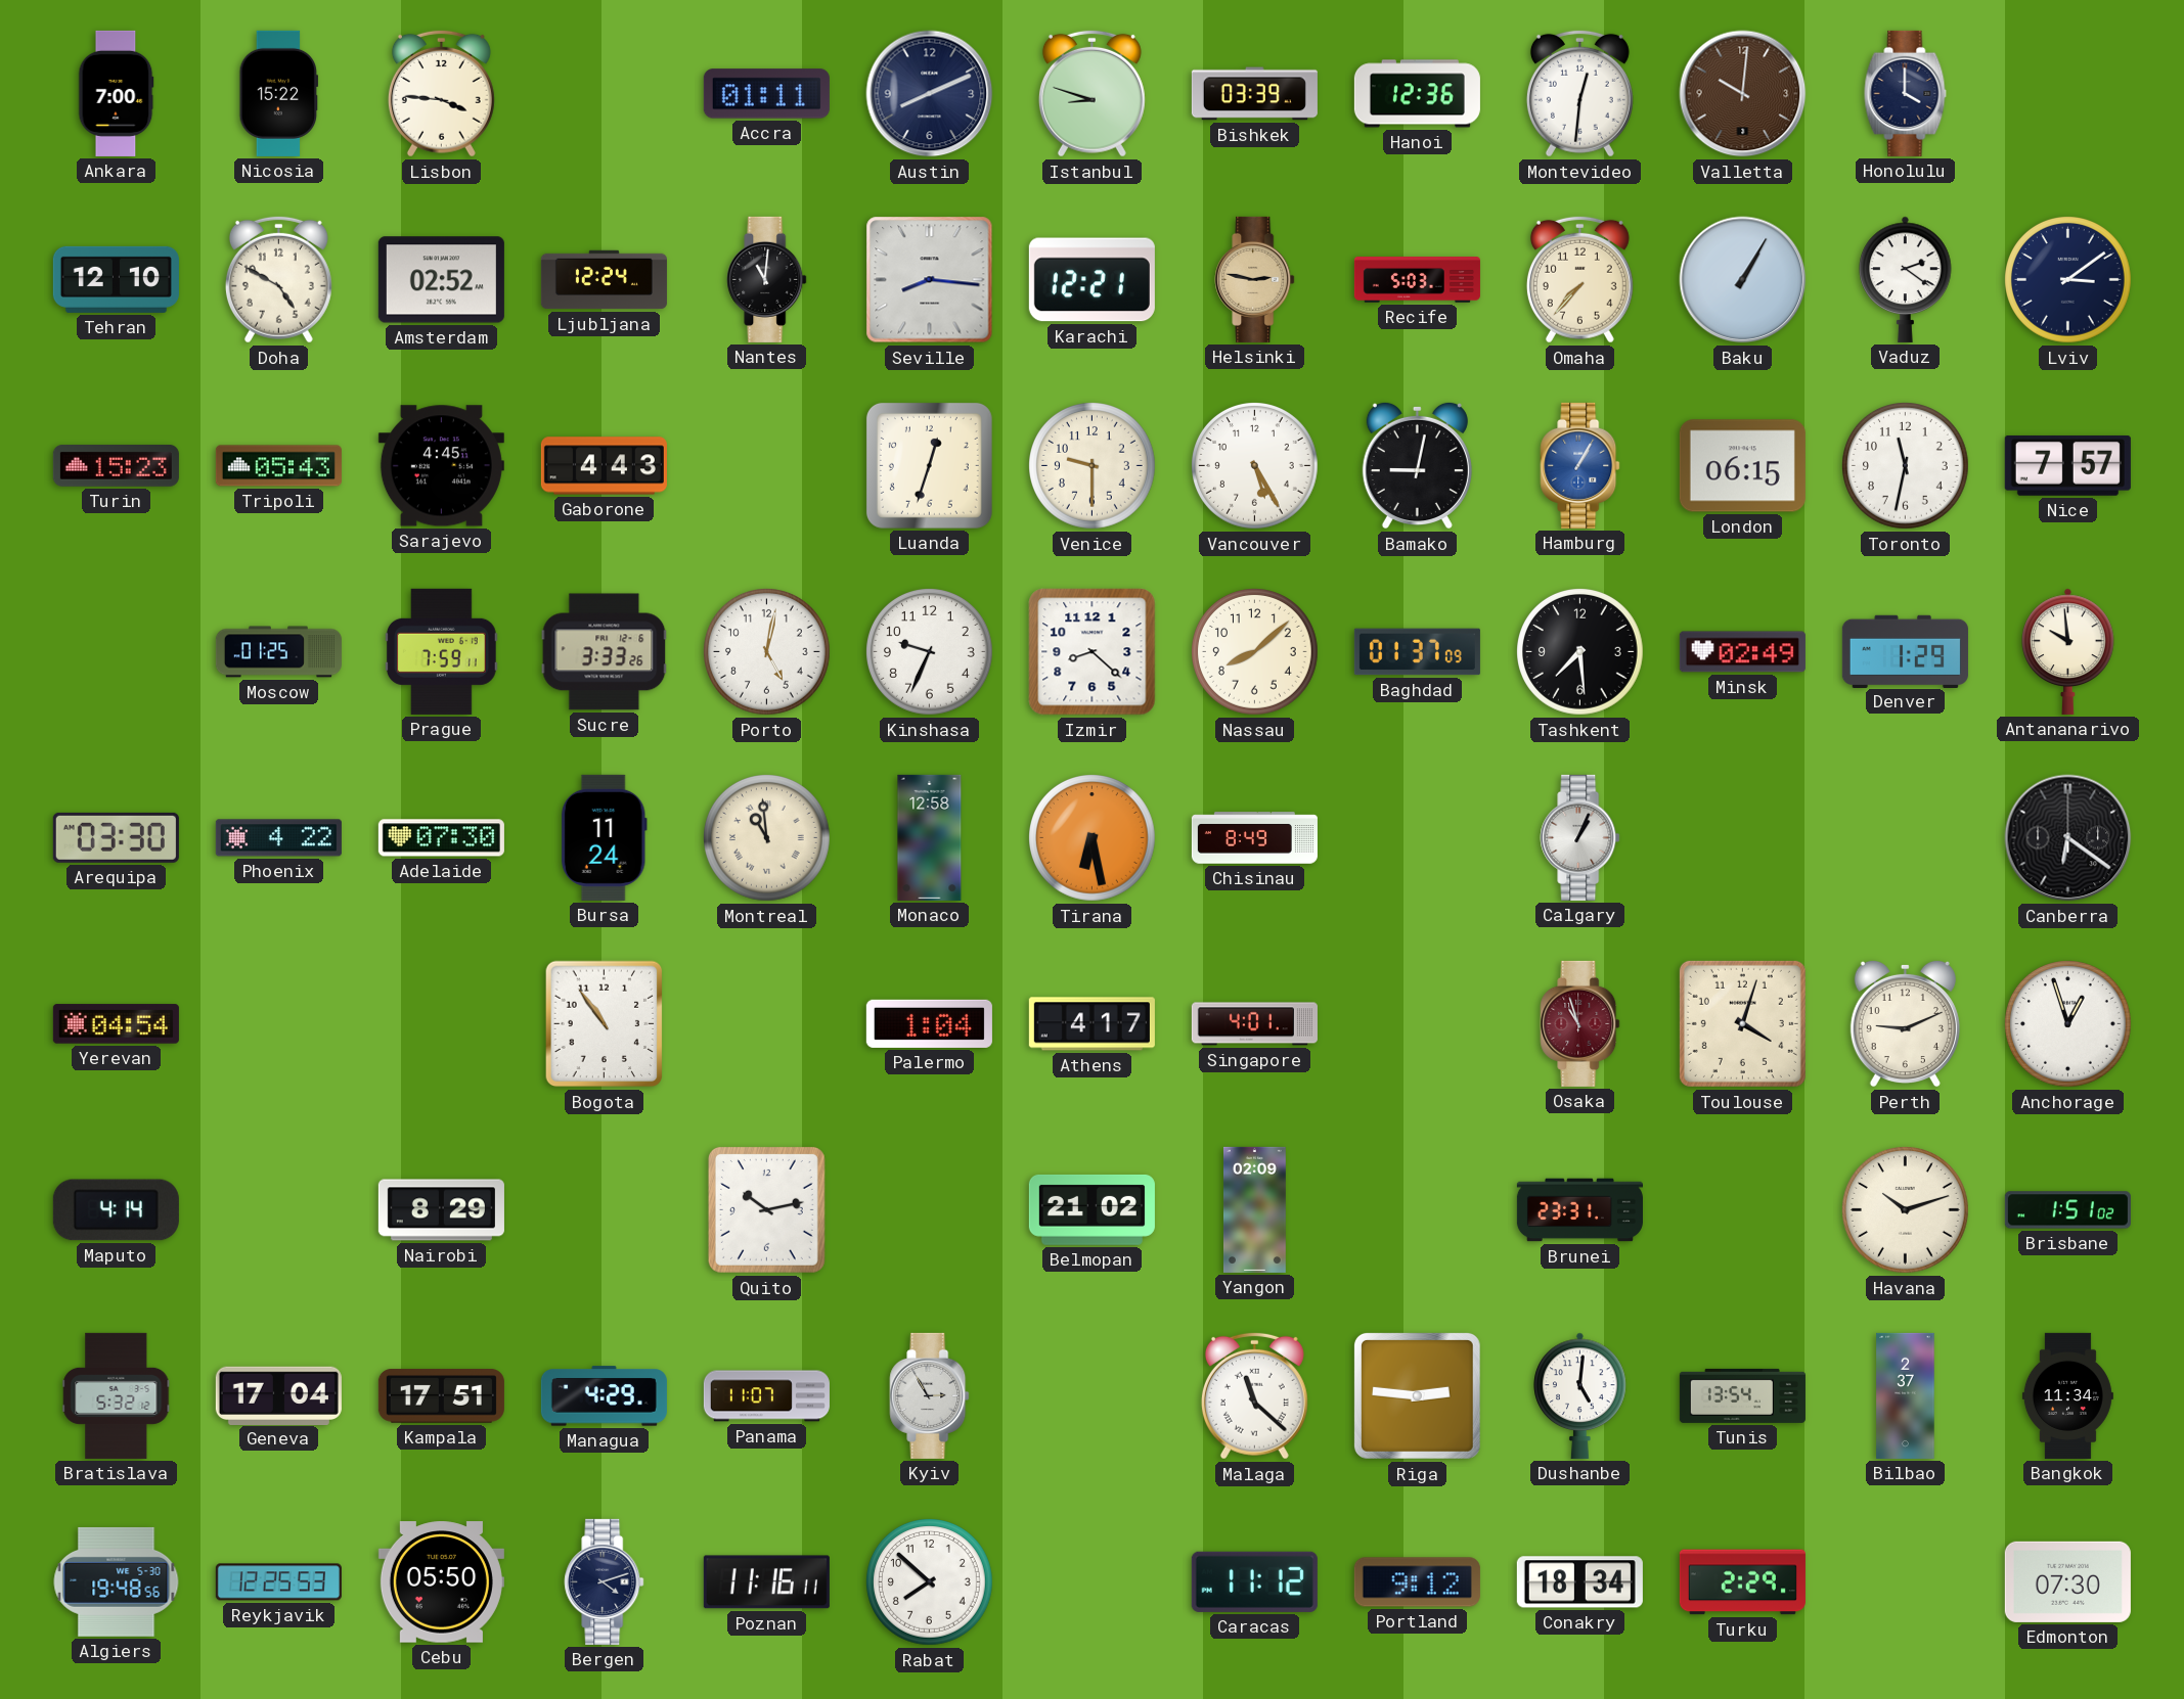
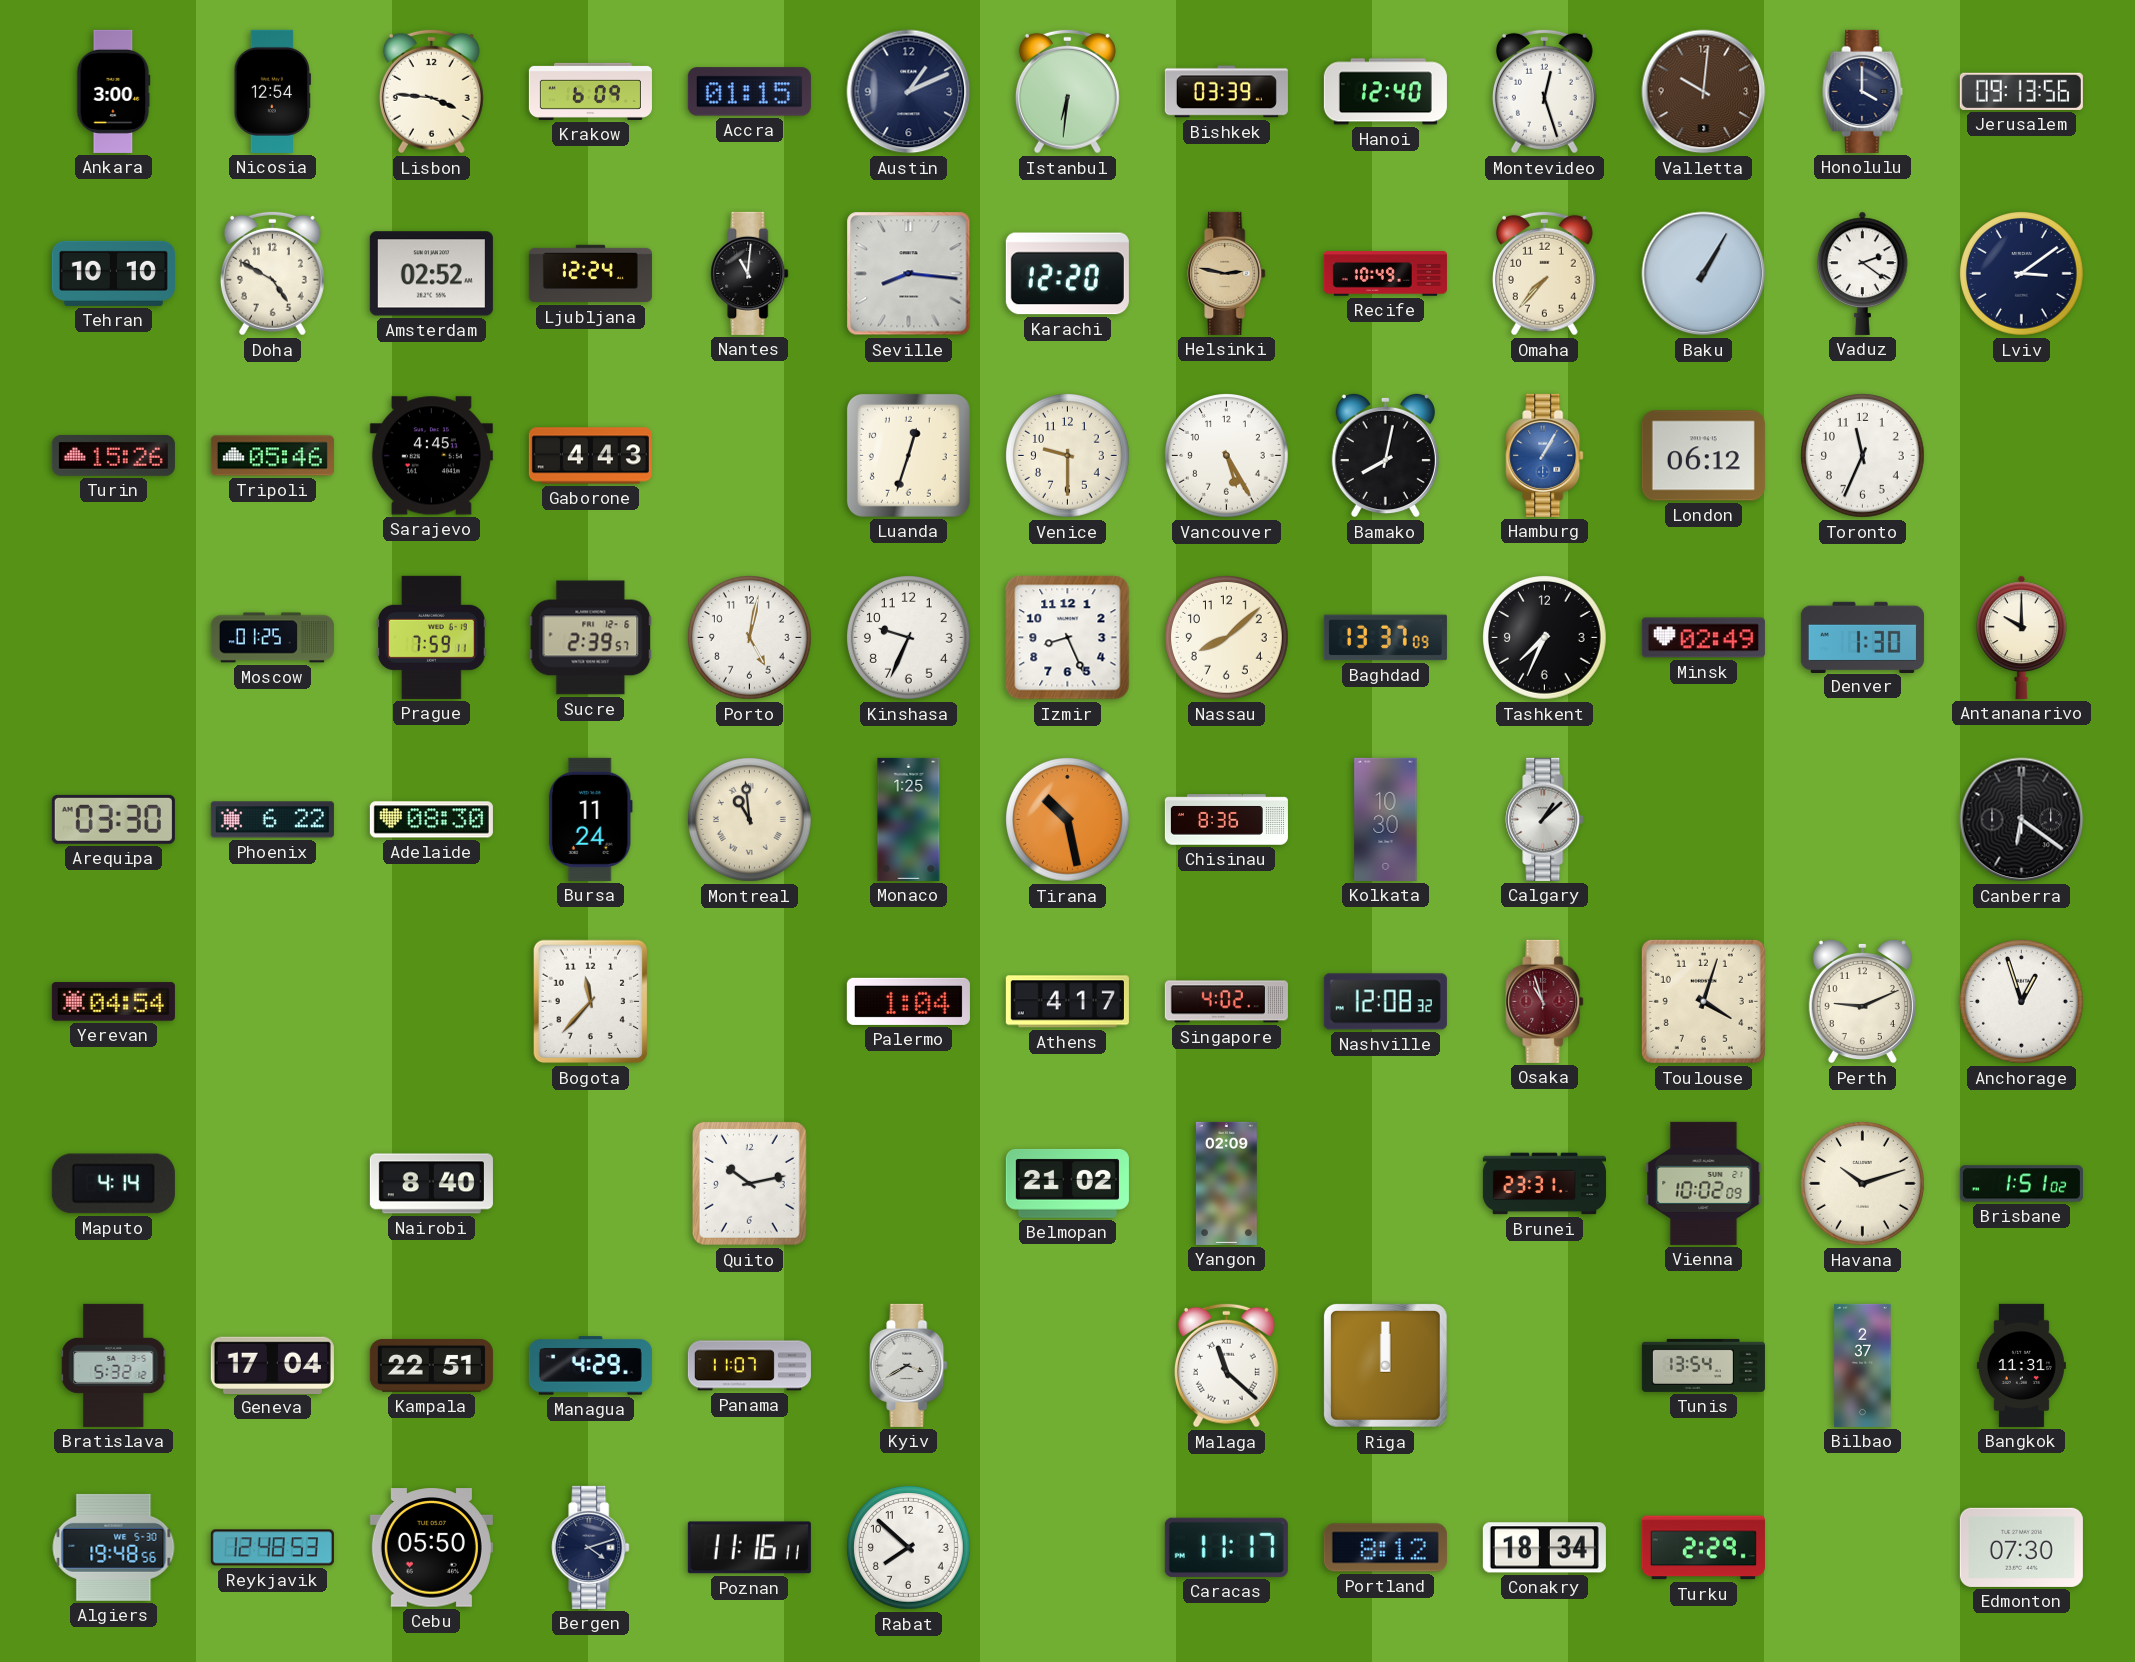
Ankara: 7:00 -> 3:00 (114, 91)
Nicosia: 15:22 -> 12:54 (272, 91)
Krakow: none -> 6:09 (590, 91)
Accra: 01:11 -> 01:15 (749, 92)
Austin: 8:11 -> 1:11 (909, 92)
Istanbul: 8:48 -> 6:31 (1067, 91)
Hanoi: 12:36 -> 12:40 (1385, 92)
Montevideo: 12:31 -> 12:27 (1544, 91)
Jerusalem: none -> 09:13 (2021, 91)
Tehran: 12:10 -> 10:10 (113, 273)
Karachi: 12:21 -> 12:20 (1067, 274)
Recife: 5:03 -> 10:49 (1385, 274)
Turin: 15:23 -> 15:26 (113, 456)
Tripoli: 05:43 -> 05:46 (272, 456)
Bamako: 9:02 -> 8:02 (1385, 455)
London: 06:15 -> 06:12 (1703, 456)
Toronto: 11:32 -> 11:34 (1863, 456)
Nice: 7:57 -> none (2067, 465)
Sucre: 3:33 -> 2:39 (591, 638)
Izmir: 8:22 -> 8:26 (1068, 638)
Baghdad: 01:37 -> 13:37 (1385, 638)
Tashkent: 7:29 -> 7:34 (1545, 638)
Denver: 1:29 -> 1:30 (1862, 637)
Antananarivo: 9:59 -> 10:00 (2022, 637)
Phoenix: 4:22 -> 6:22 (272, 820)
Adelaide: 07:30 -> 08:30 (431, 820)
Monaco: 12:58 -> 1:25 (909, 819)
Tirana: 6:28 -> 10:28 (1068, 820)
Chisinau: 8:49 -> 8:36 (1226, 820)
Kolkata: none -> 10:30 (1386, 819)
Calgary: 1:04 -> 1:08 (1545, 819)
Bogota: 10:54 -> 11:37 (591, 1002)
Singapore: 4:01 -> 4:02 (1226, 1002)
Nashville: none -> 12:08 (1385, 1002)
Nairobi: 8:29 -> 8:40 (431, 1184)
Vienna: none -> 10:02 (1704, 1183)
Kampala: 17:51 -> 22:51 (431, 1366)
Kyiv: 2:55 -> 3:40 (909, 1365)
Riga: 2:46 -> 12:00 (1385, 1365)
Dushanbe: 5:01 -> none (1580, 1395)
Bangkok: 11:34 -> 11:31 (2021, 1365)
Reykjavik: 12:25 -> 12:48 (272, 1548)
Caracas: 11:12 -> 11:17 (1226, 1547)
Portland: 9:12 -> 8:12 (1385, 1548)
